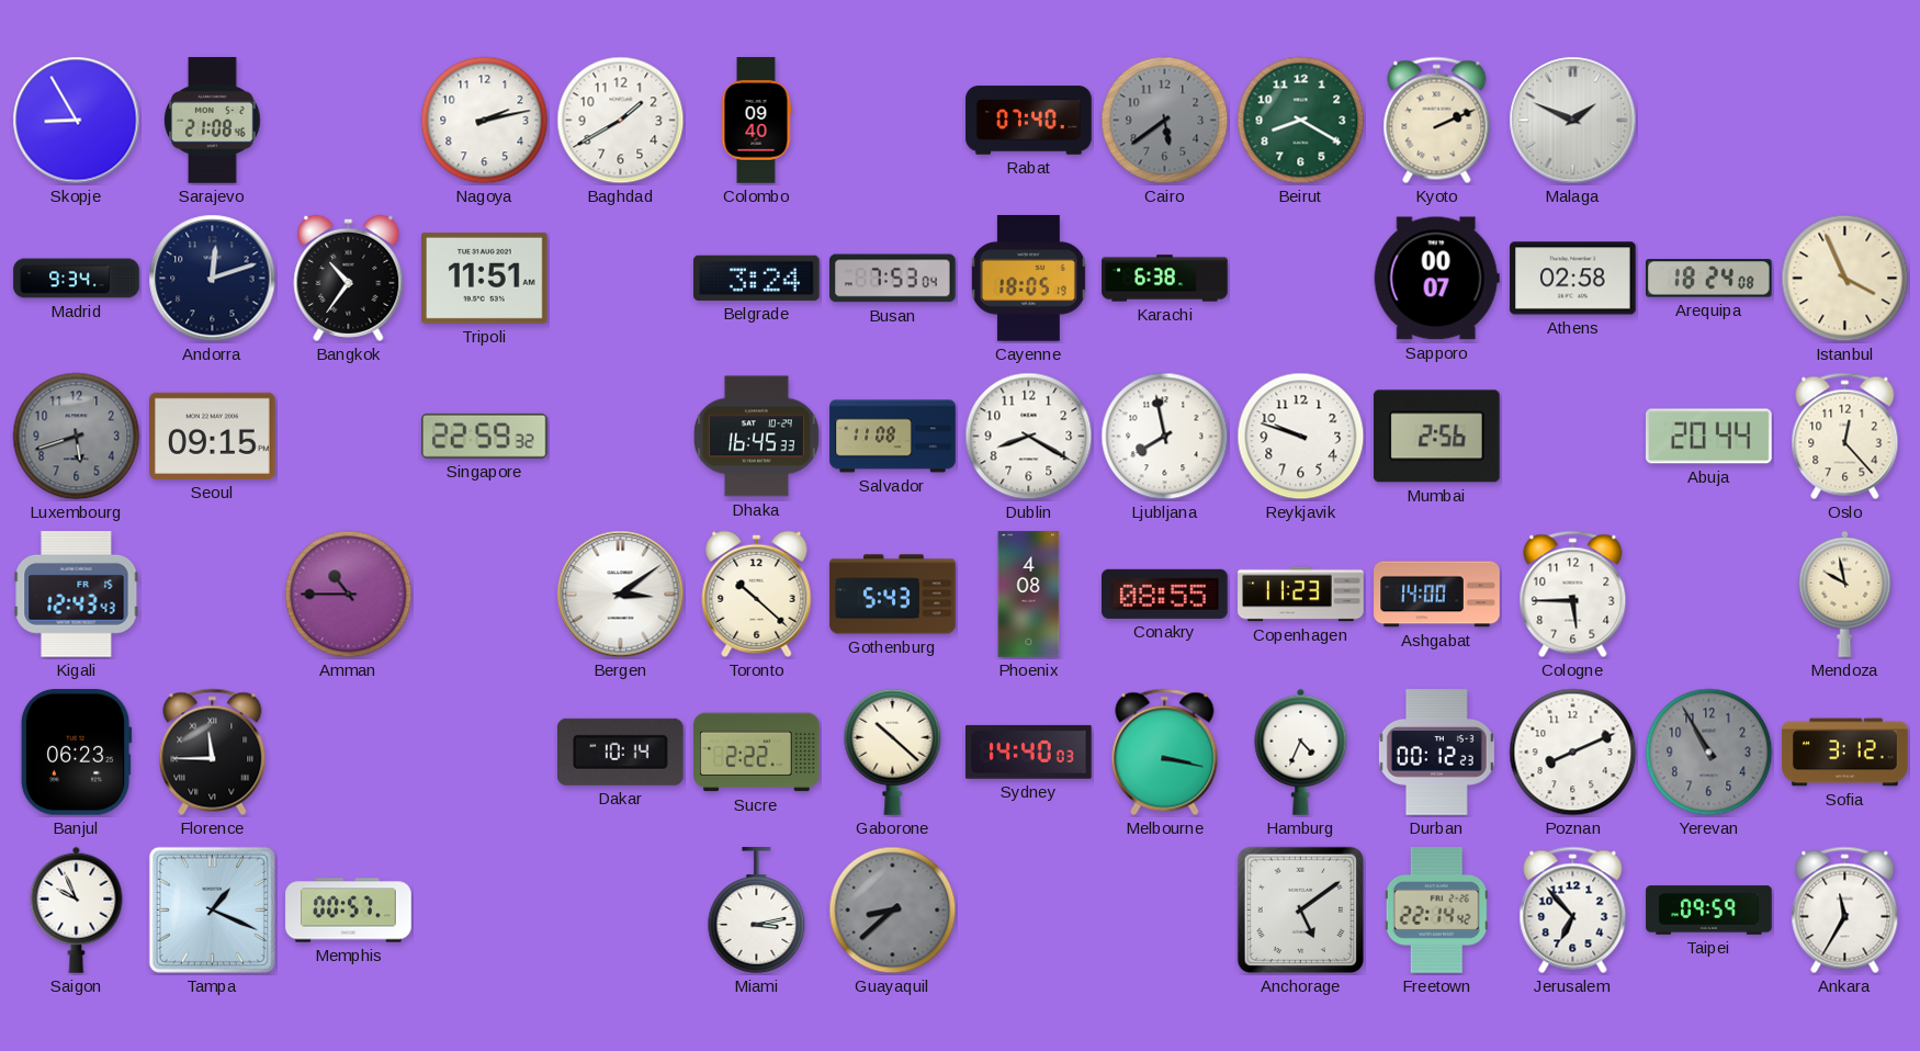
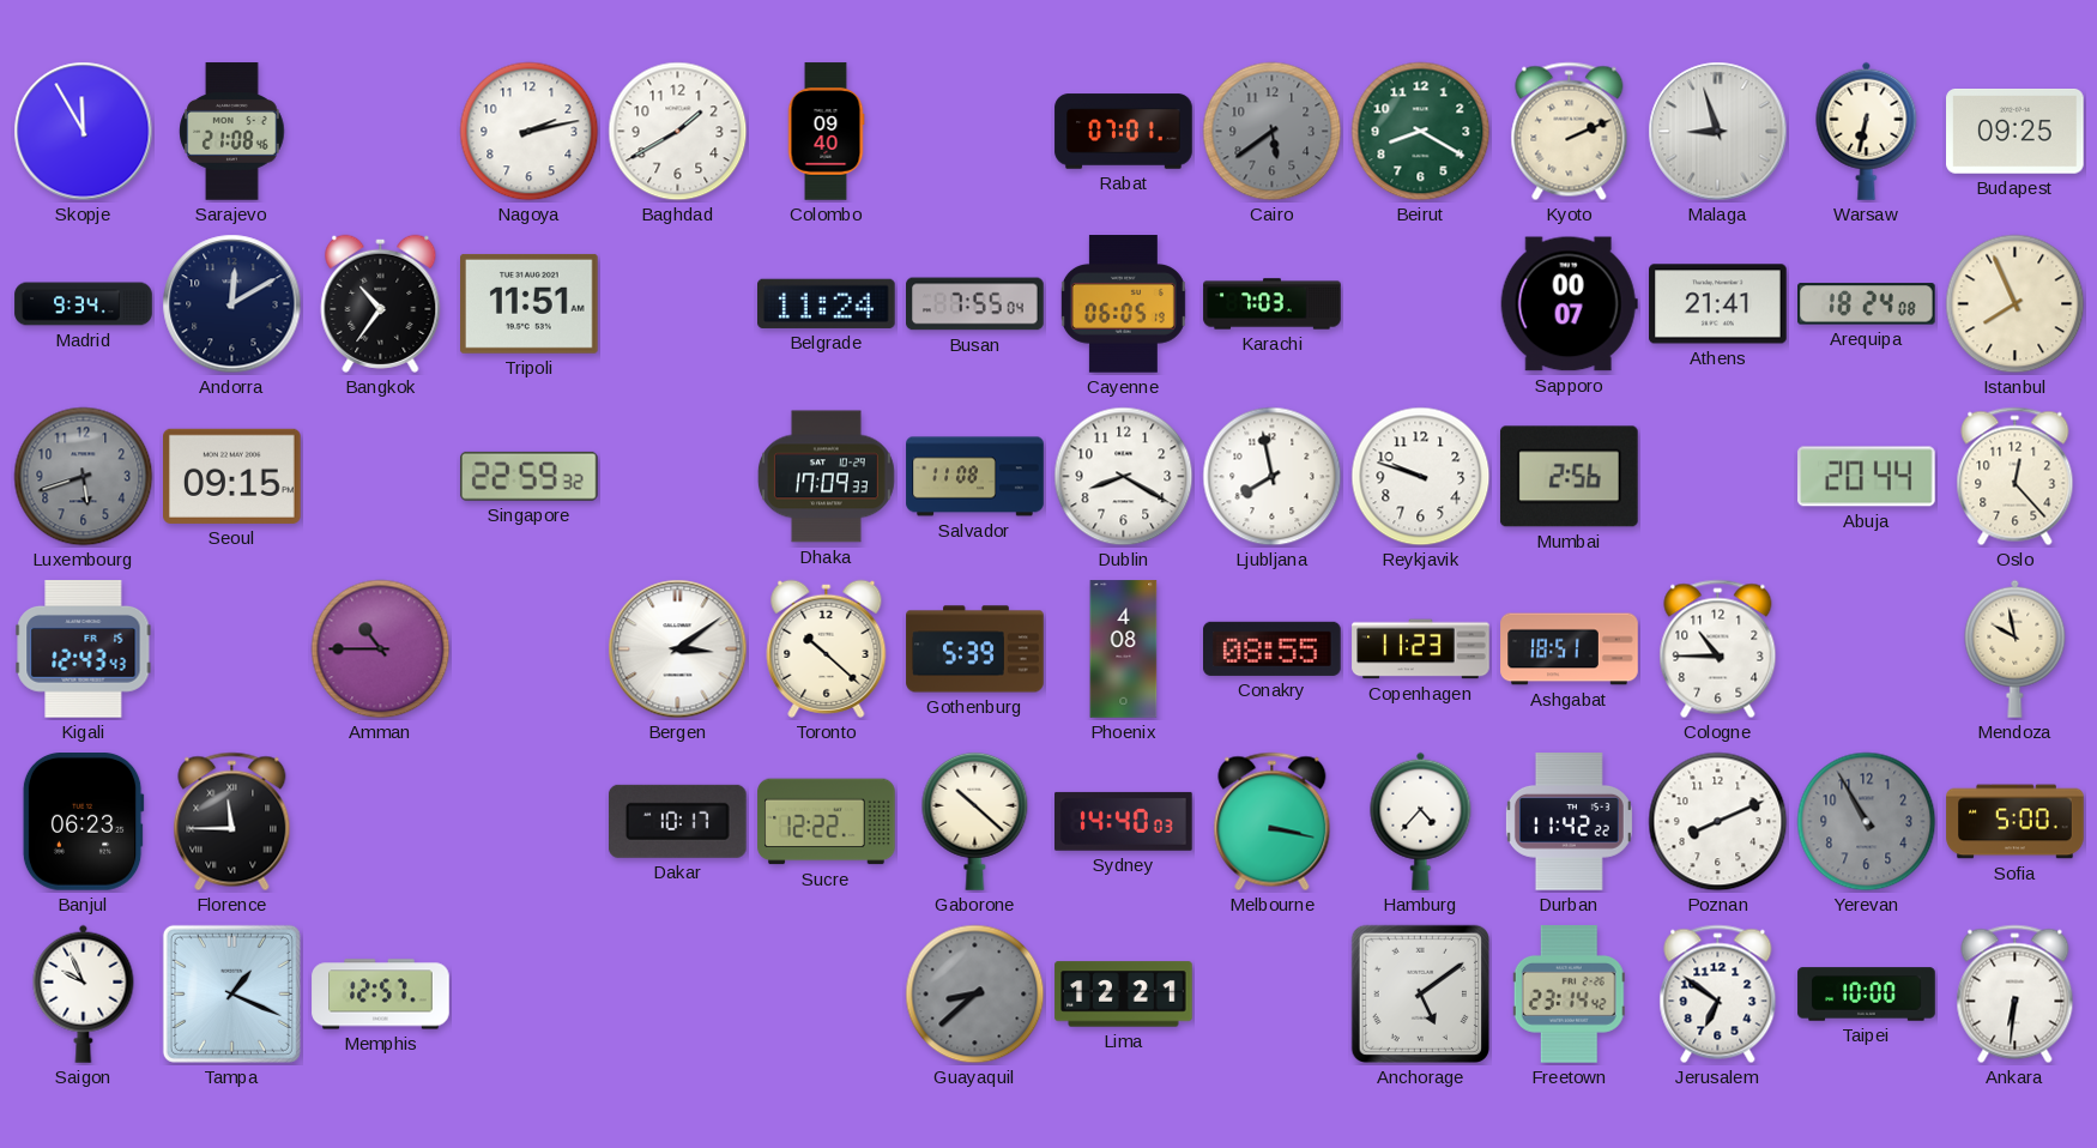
Skopje: 8:55 -> 11:55 (84, 132)
Rabat: 07:40 -> 07:01 (1124, 132)
Malaga: 1:49 -> 8:57 (1718, 132)
Warsaw: none -> 6:32 (1867, 131)
Budapest: none -> 09:25 (2016, 132)
Andorra: 12:12 -> 12:10 (232, 304)
Belgrade: 3:24 -> 11:24 (827, 303)
Busan: 7:53 -> 7:55 (975, 304)
Cayenne: 18:05 -> 06:05 (1123, 304)
Karachi: 6:38 -> 7:03 (1273, 304)
Athens: 02:58 -> 21:41 (1718, 304)
Istanbul: 3:56 -> 7:56 (2016, 304)
Dhaka: 16:45 -> 17:09 (826, 477)
Gothenburg: 5:43 -> 5:39 (975, 649)
Ashgabat: 14:00 -> 18:51 (1570, 649)
Cologne: 5:45 -> 10:45 (1718, 649)
Dakar: 10:14 -> 10:17 (677, 821)
Sucre: 2:22 -> 12:22 (827, 822)
Hamburg: 4:34 -> 4:37 (1421, 821)
Durban: 00:12 -> 11:42 (1569, 822)
Sofia: 3:12 -> 5:00 (2016, 822)
Memphis: 00:57 -> 12:57 (381, 995)
Miami: 3:13 -> none (757, 911)
Lima: none -> 12:21 (1124, 995)
Freetown: 22:14 -> 23:14 (1569, 995)
Jerusalem: 6:53 -> 6:51 (1718, 995)
Taipei: 09:59 -> 10:00 (1867, 995)
Ankara: 11:35 -> 6:31 (2016, 995)
